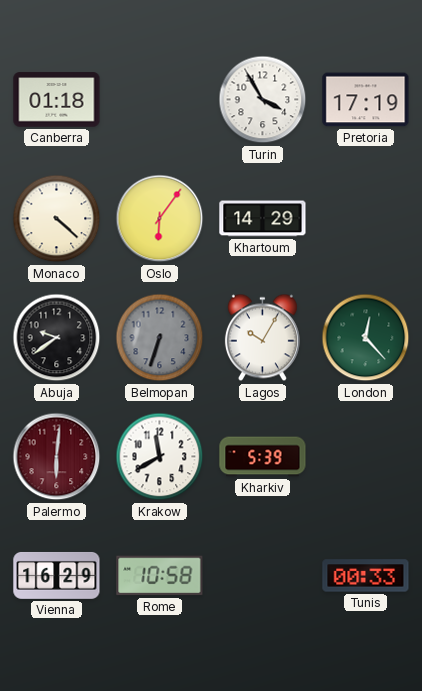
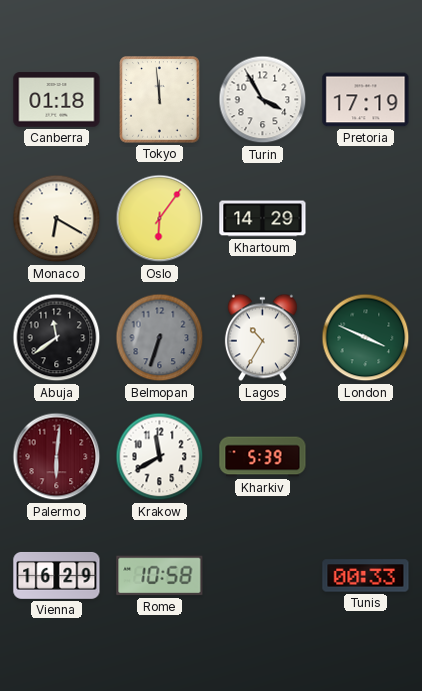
Tokyo: none -> 11:59 (160, 100)
Monaco: 4:22 -> 6:20 (57, 219)
Abuja: 9:39 -> 11:39 (57, 338)
Lagos: 10:05 -> 10:35 (262, 338)
London: 12:23 -> 3:49 (366, 338)
